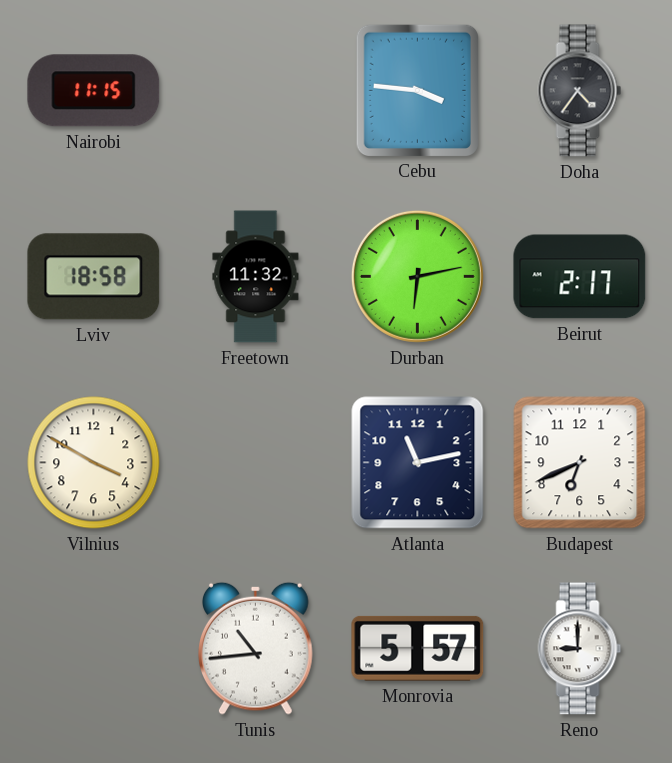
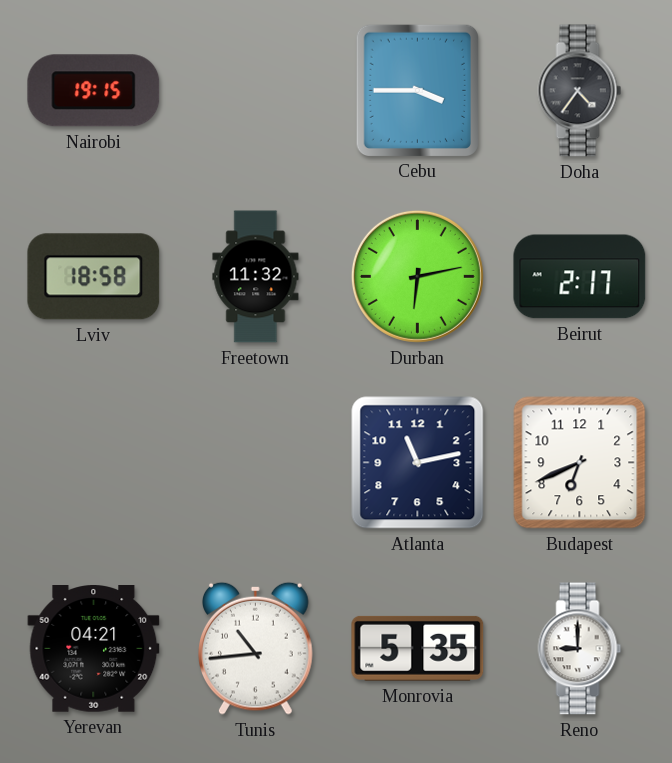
Nairobi: 11:15 -> 19:15 (94, 91)
Cebu: 3:46 -> 3:45 (417, 90)
Vilnius: 3:50 -> none (94, 463)
Yerevan: none -> 04:21 (94, 649)
Monrovia: 5:57 -> 5:35 (418, 648)
